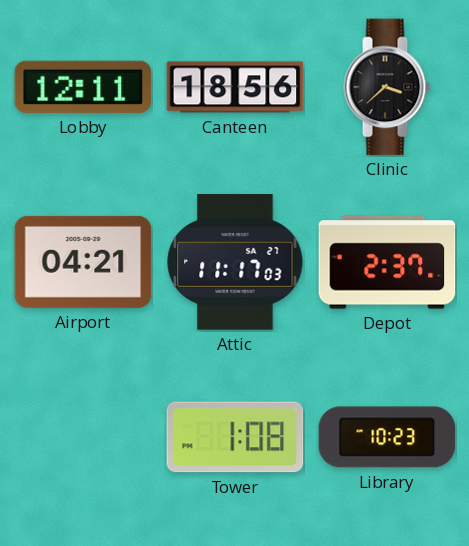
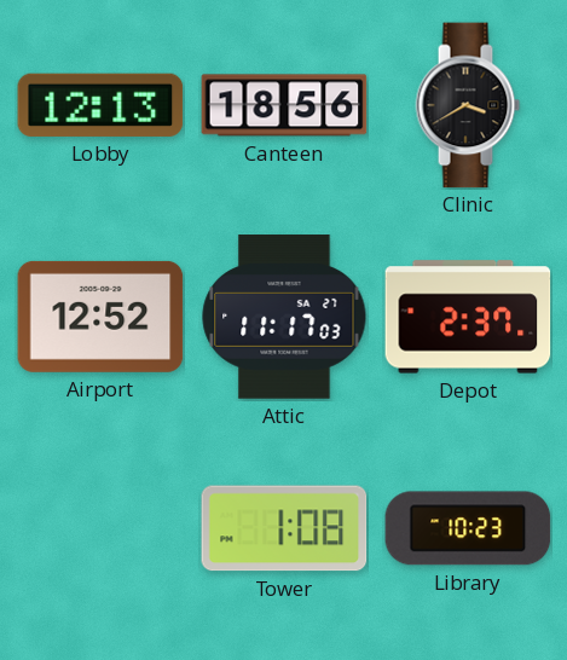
Lobby: 12:11 -> 12:13 (100, 105)
Clinic: 3:38 -> 3:40 (468, 105)
Airport: 04:21 -> 12:52 (100, 317)
